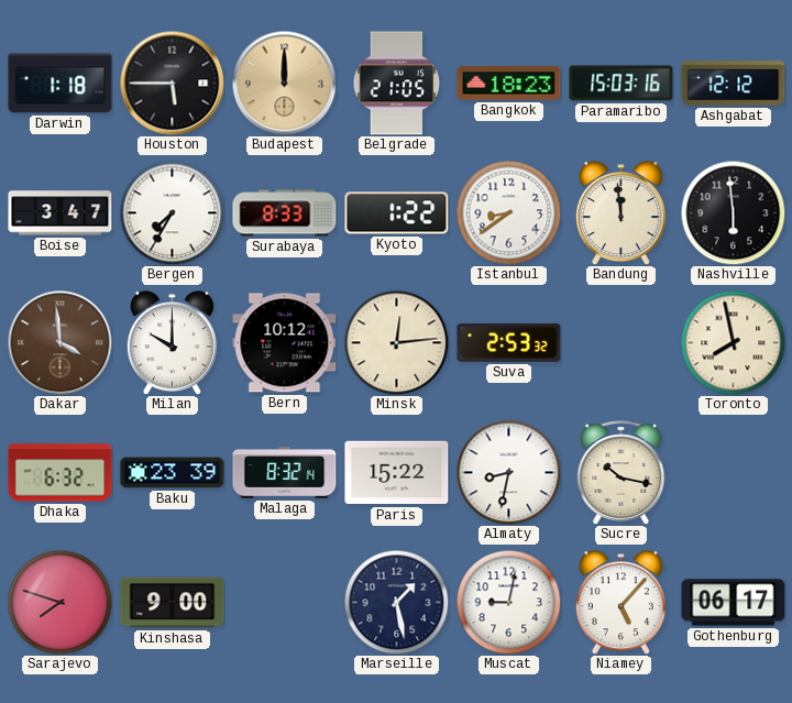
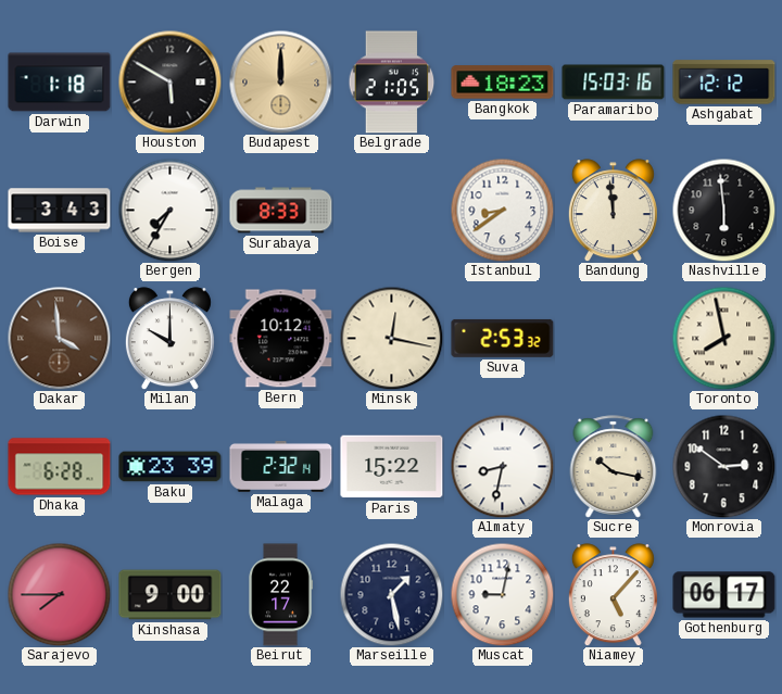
Houston: 5:45 -> 5:50 (169, 81)
Boise: 3:47 -> 3:43 (60, 211)
Kyoto: 1:22 -> none (397, 213)
Minsk: 12:14 -> 12:17 (391, 338)
Dhaka: 6:32 -> 6:28 (60, 467)
Malaga: 8:32 -> 2:32 (281, 467)
Monrovia: none -> 2:51 (723, 466)
Sarajevo: 7:48 -> 7:45 (59, 594)
Beirut: none -> 22:17 (280, 595)
